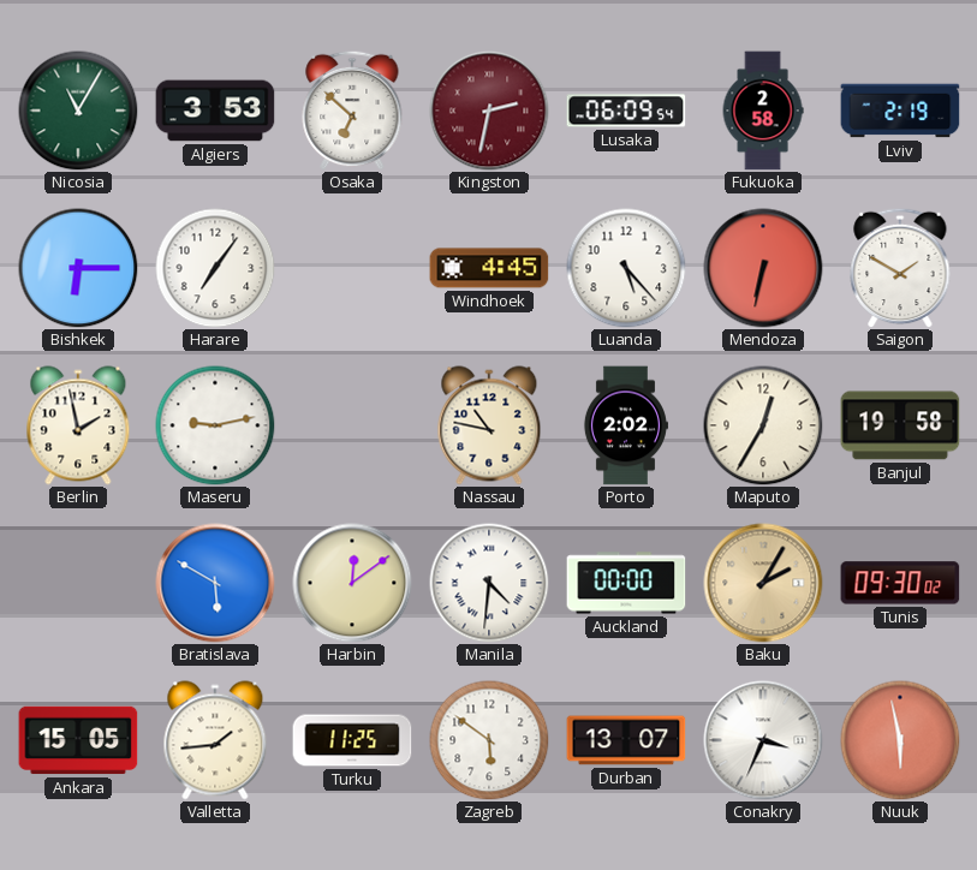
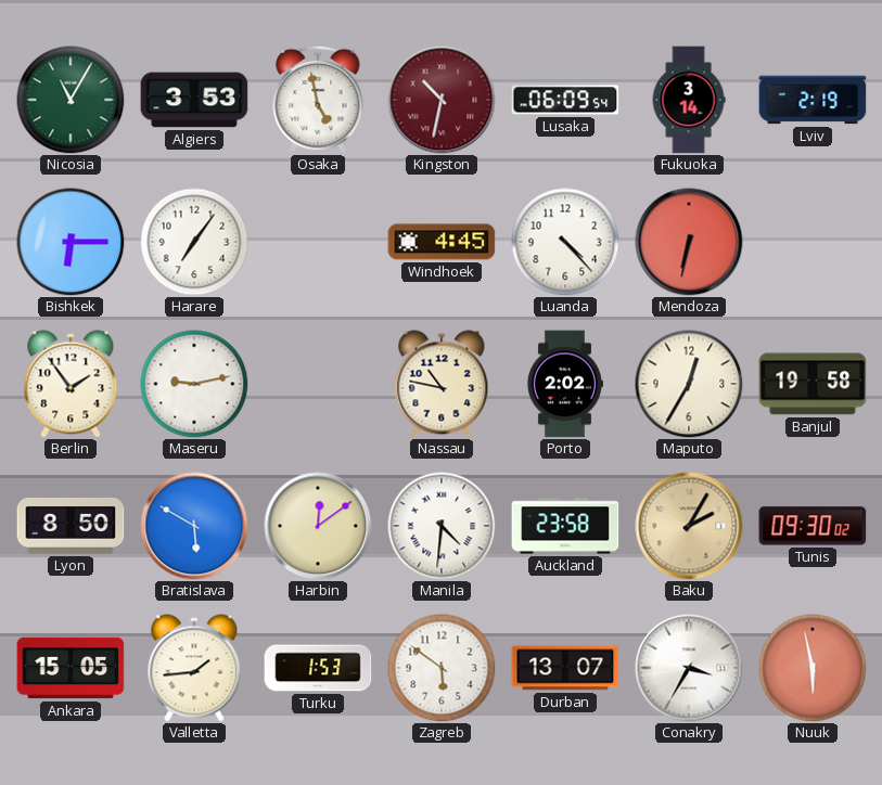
Osaka: 6:52 -> 4:58 (318, 100)
Kingston: 2:32 -> 10:32 (442, 100)
Fukuoka: 2:58 -> 3:14 (689, 100)
Luanda: 5:23 -> 4:23 (565, 242)
Saigon: 1:50 -> none (900, 268)
Berlin: 1:58 -> 1:54 (71, 384)
Lyon: none -> 8:50 (71, 526)
Auckland: 00:00 -> 23:58 (565, 526)
Turku: 11:25 -> 1:53 (318, 668)
Conakry: 3:34 -> 3:35 (689, 668)
